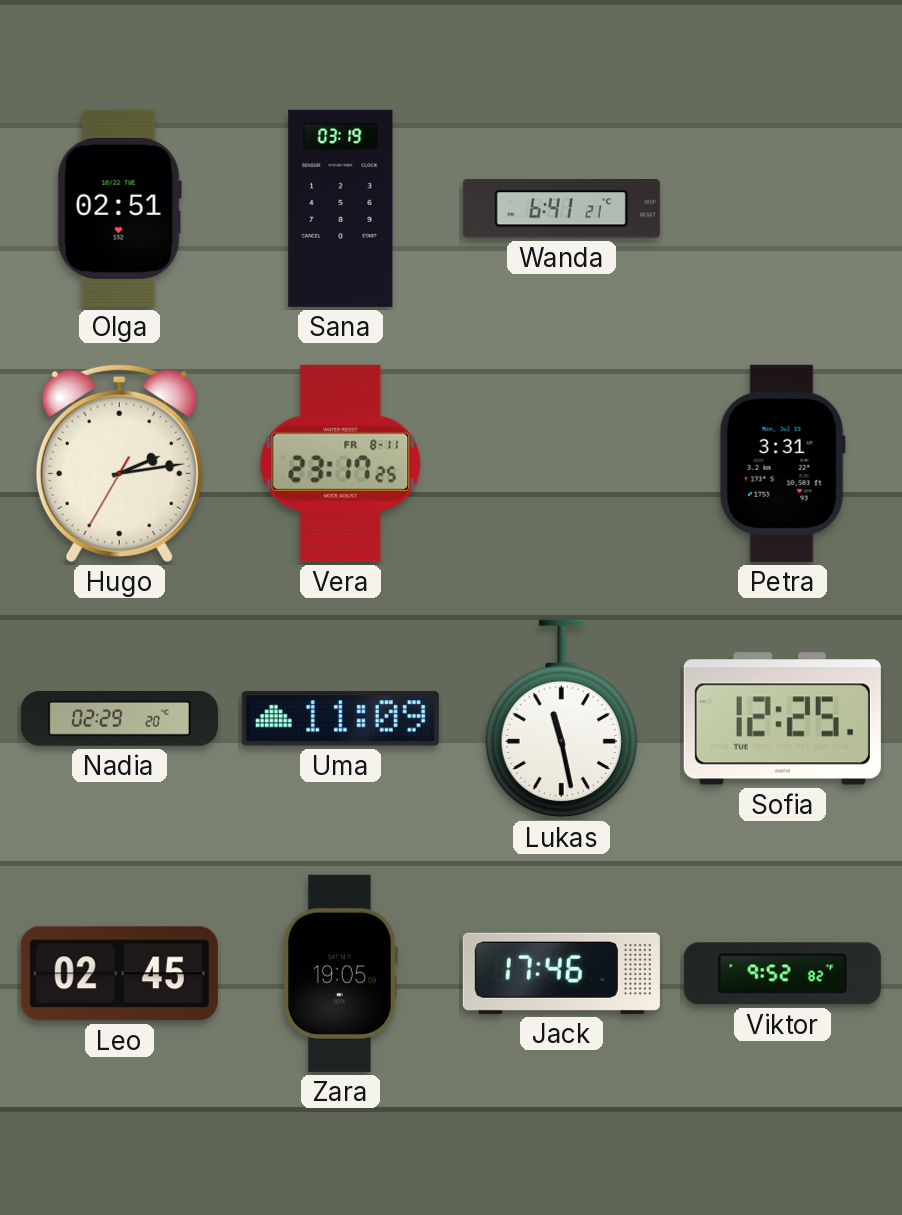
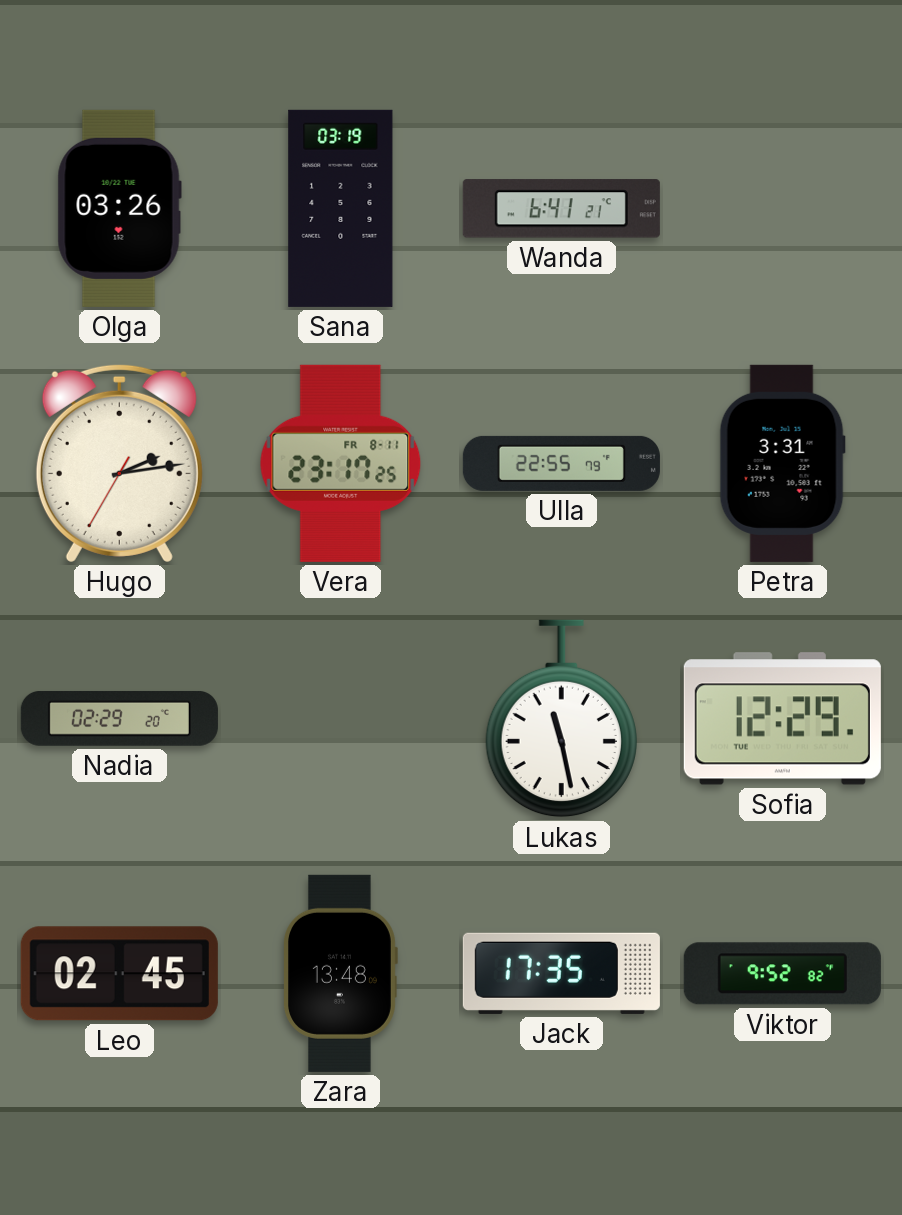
Olga: 02:51 -> 03:26 (119, 208)
Ulla: none -> 22:55 (561, 463)
Uma: 11:09 -> none (340, 719)
Sofia: 12:25 -> 12:29 (782, 719)
Zara: 19:05 -> 13:48 (341, 973)
Jack: 17:46 -> 17:35 (561, 973)
